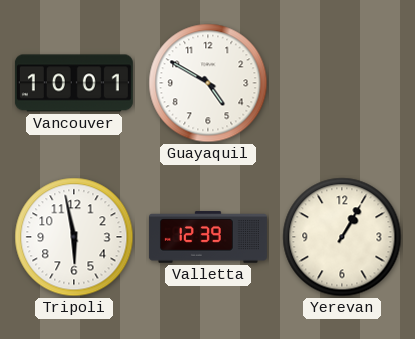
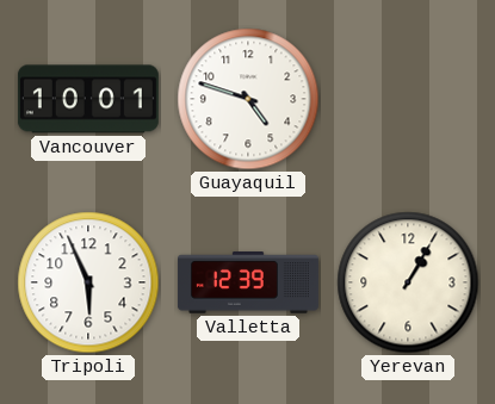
Guayaquil: 4:50 -> 4:48 (248, 99)
Tripoli: 5:58 -> 5:56 (88, 282)
